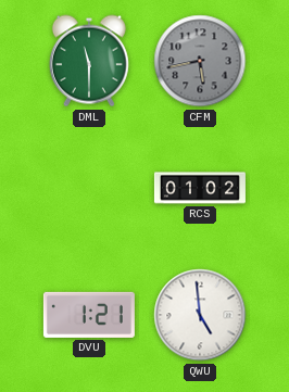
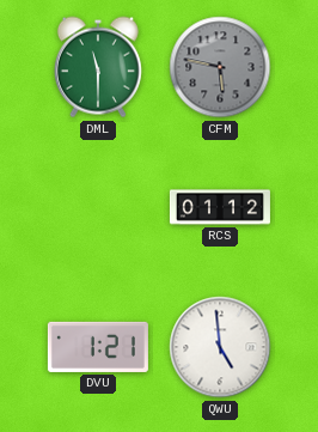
CFM: 5:43 -> 5:47 (220, 67)
RCS: 01:02 -> 01:12 (220, 207)
